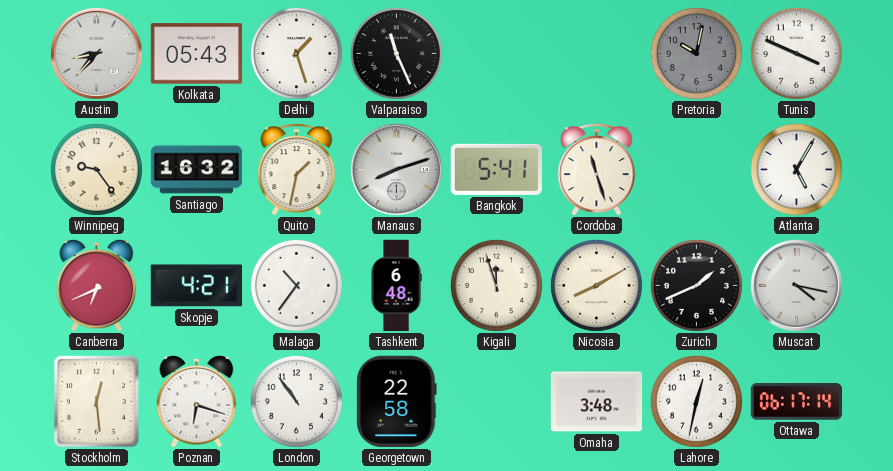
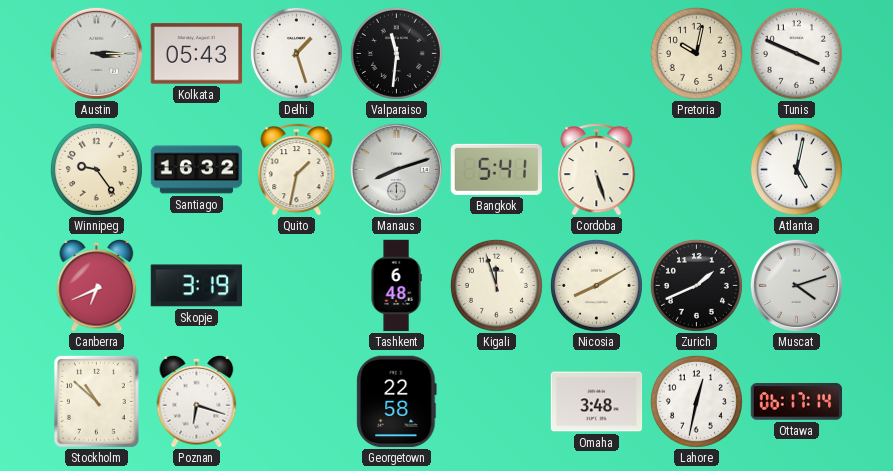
Austin: 8:37 -> 3:15 (96, 53)
Valparaiso: 11:26 -> 11:31 (396, 53)
Pretoria dial: grey -> cream (696, 53)
Cordoba: 11:27 -> 5:27 (597, 170)
Atlanta: 5:05 -> 5:02 (796, 169)
Skopje: 4:21 -> 3:19 (196, 286)
Malaga: 10:36 -> none (296, 285)
Muscat: 4:17 -> 4:12 (796, 285)
Stockholm: 12:29 -> 10:52 (96, 401)
London: 10:54 -> none (296, 401)
